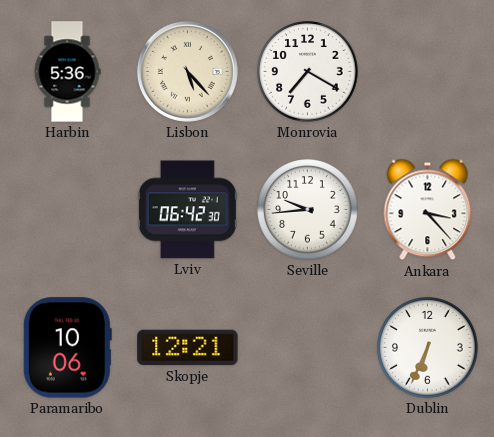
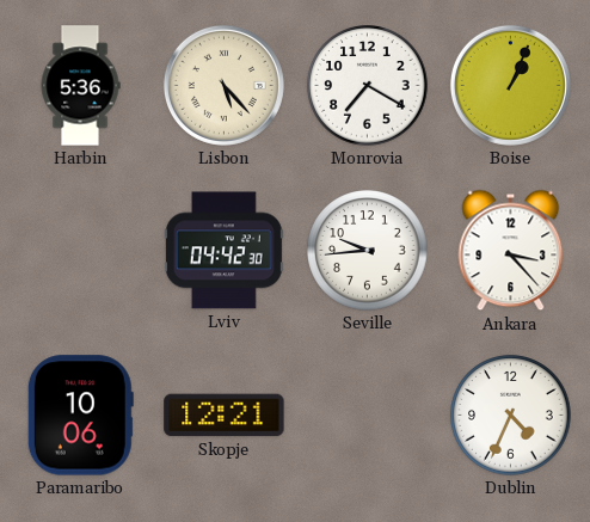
Boise: none -> 1:04 (510, 85)
Lviv: 06:42 -> 04:42 (223, 251)
Dublin: 6:34 -> 4:34 (511, 416)
